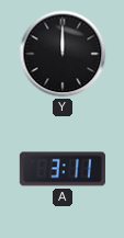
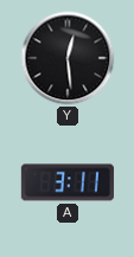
Y: 12:00 -> 12:29 (68, 58)
